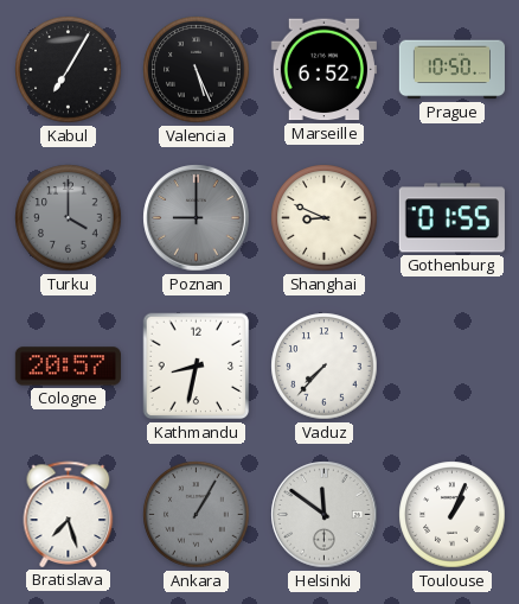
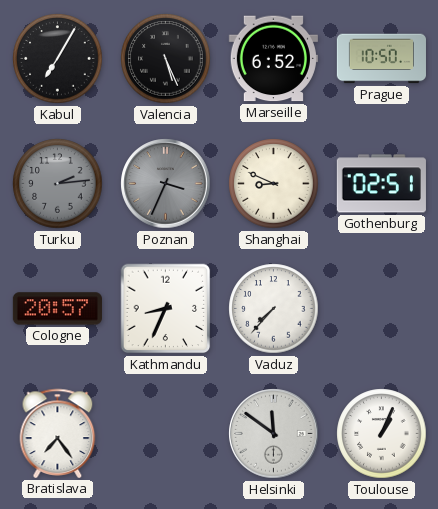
Turku: 4:00 -> 2:14 (58, 184)
Poznan: 9:00 -> 3:34 (166, 184)
Gothenburg: 01:55 -> 02:51 (381, 184)
Kathmandu: 8:32 -> 8:34 (166, 309)
Bratislava: 7:27 -> 7:24 (58, 433)
Ankara: 1:05 -> none (197, 515)
